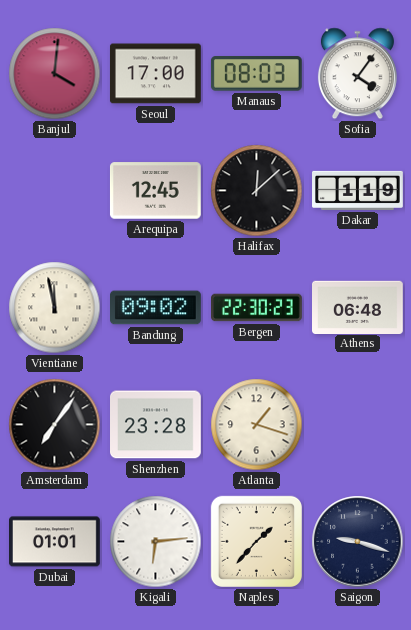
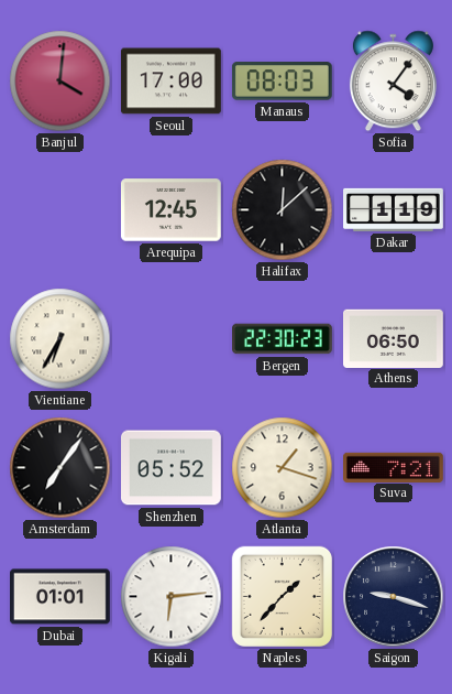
Vientiane: 11:58 -> 6:35 (60, 339)
Bandung: 09:02 -> none (156, 308)
Athens: 06:48 -> 06:50 (394, 338)
Shenzhen: 23:28 -> 05:52 (172, 468)
Suva: none -> 7:21 (394, 467)
